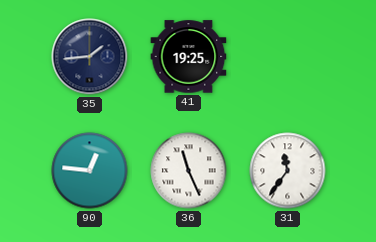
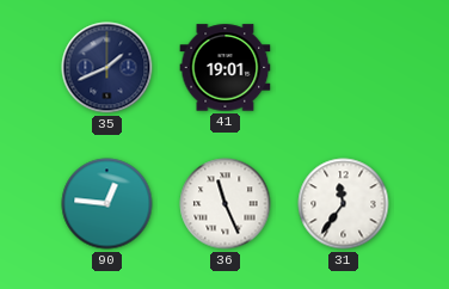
35: 1:44 -> 1:41 (107, 68)
41: 19:25 -> 19:01 (226, 68)
